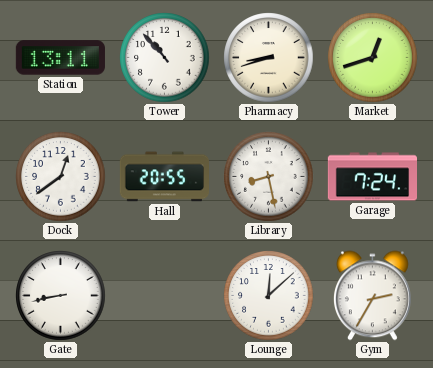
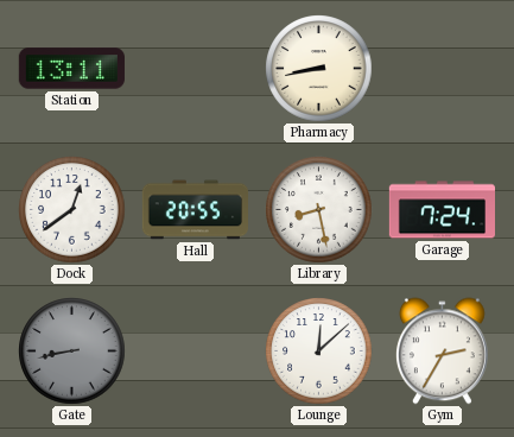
Tower: 10:53 -> none (165, 58)
Pharmacy: 8:42 -> 8:43 (319, 69)
Market: 12:42 -> none (373, 58)
Gate dial: white -> grey (72, 351)
